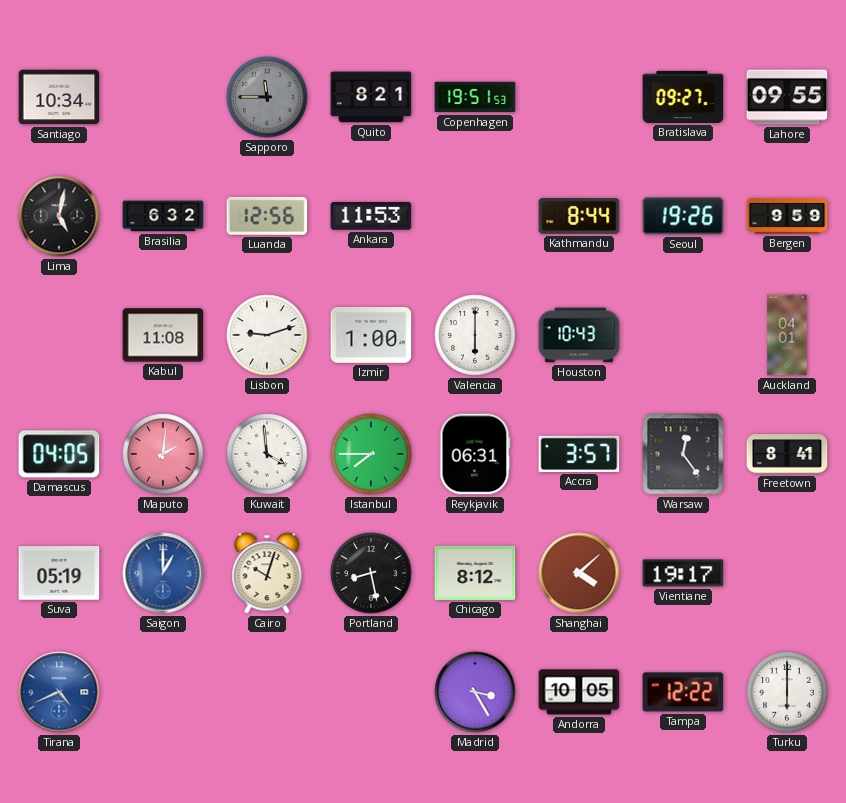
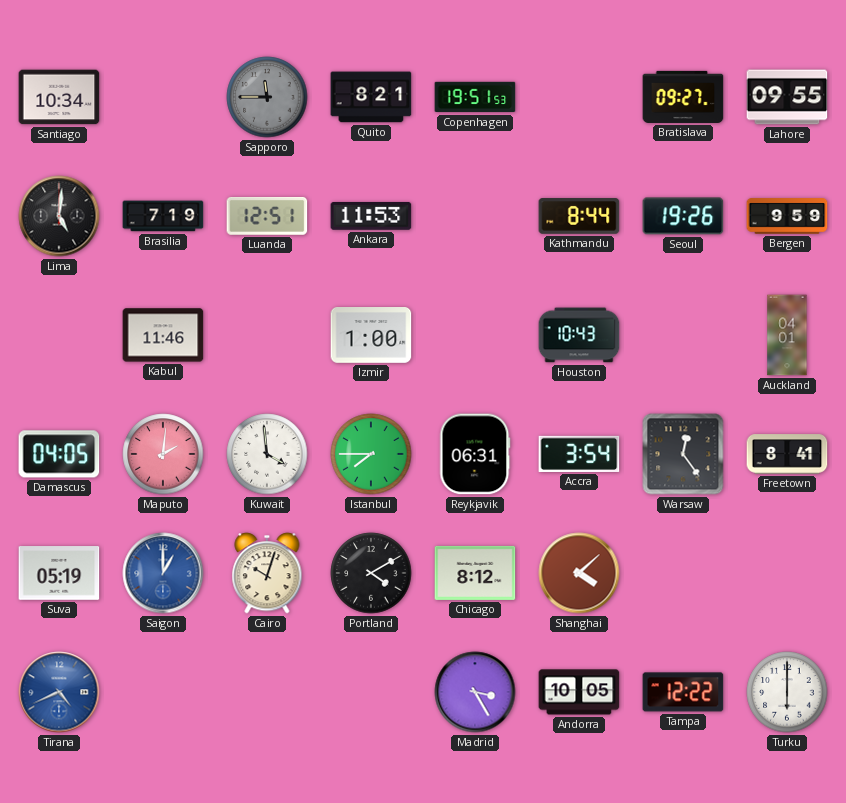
Lima: 5:02 -> 5:01 (59, 216)
Brasilia: 6:32 -> 7:19 (163, 216)
Luanda: 12:56 -> 12:51 (267, 216)
Kabul: 11:08 -> 11:46 (163, 335)
Lisbon: 9:12 -> none (267, 335)
Valencia: 6:00 -> none (475, 335)
Accra: 3:57 -> 3:54 (579, 454)
Portland: 8:28 -> 4:10 (371, 573)
Vientiane: 19:17 -> none (683, 573)
